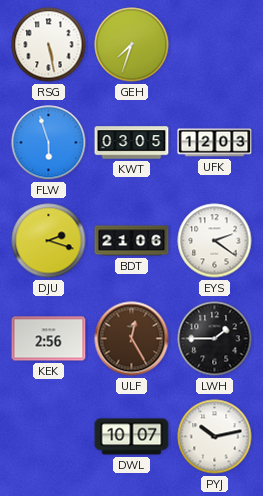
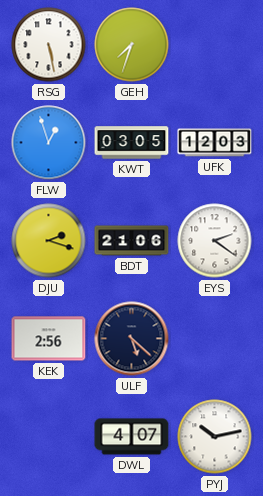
FLW: 5:57 -> 12:57 (49, 143)
ULF: 12:25 -> 5:22 (132, 339)
ULF dial: brown -> navy (132, 339)
LWH: 1:45 -> none (215, 339)
DWL: 10:07 -> 4:07 (132, 437)
